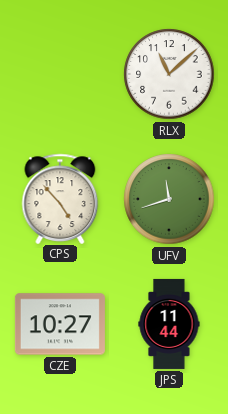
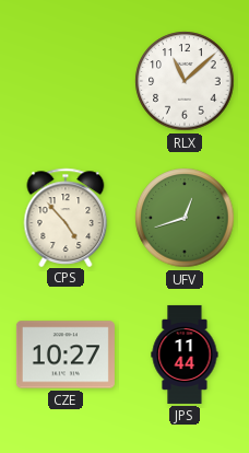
UFV: 11:42 -> 12:42 (185, 218)
